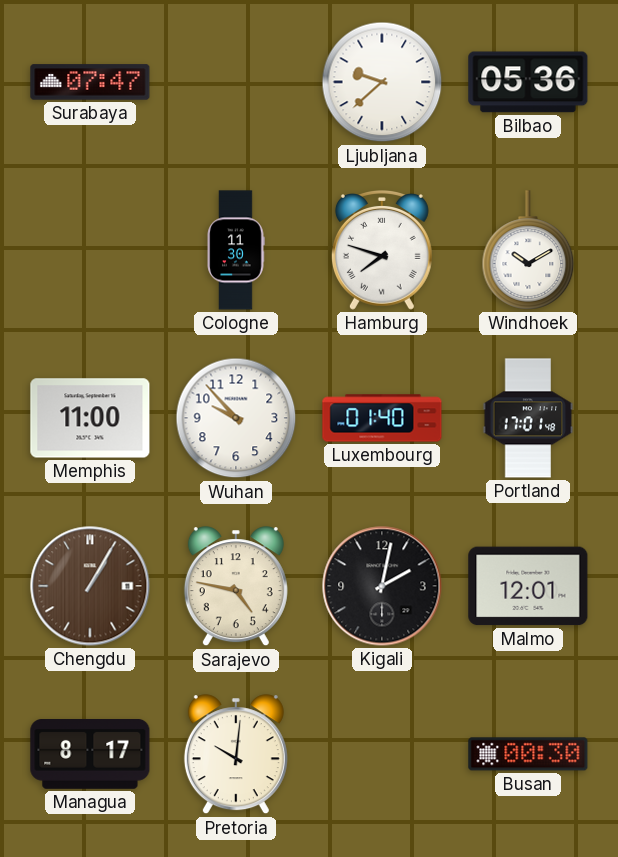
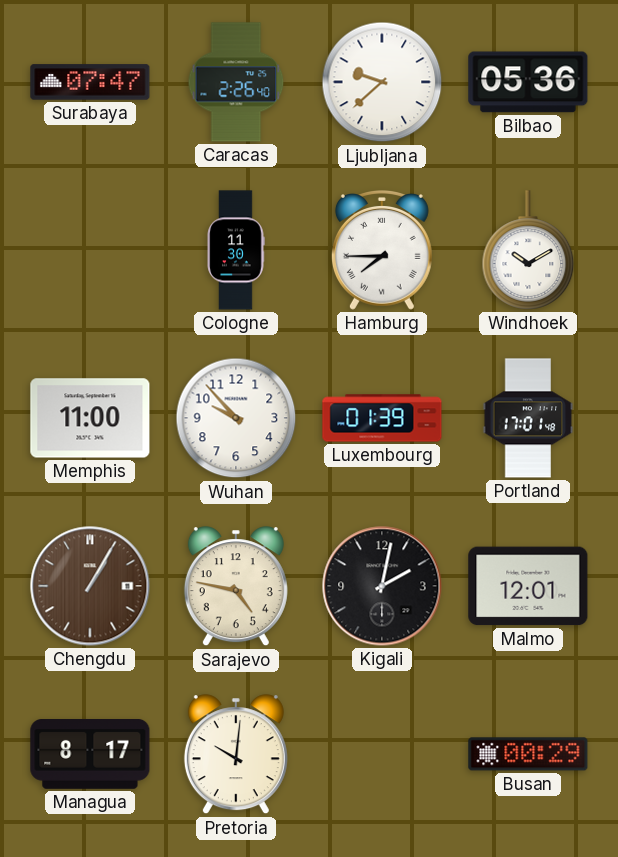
Caracas: none -> 2:26 (236, 82)
Hamburg: 7:48 -> 7:45 (382, 251)
Luxembourg: 01:40 -> 01:39 (382, 418)
Busan: 00:30 -> 00:29 (528, 754)
